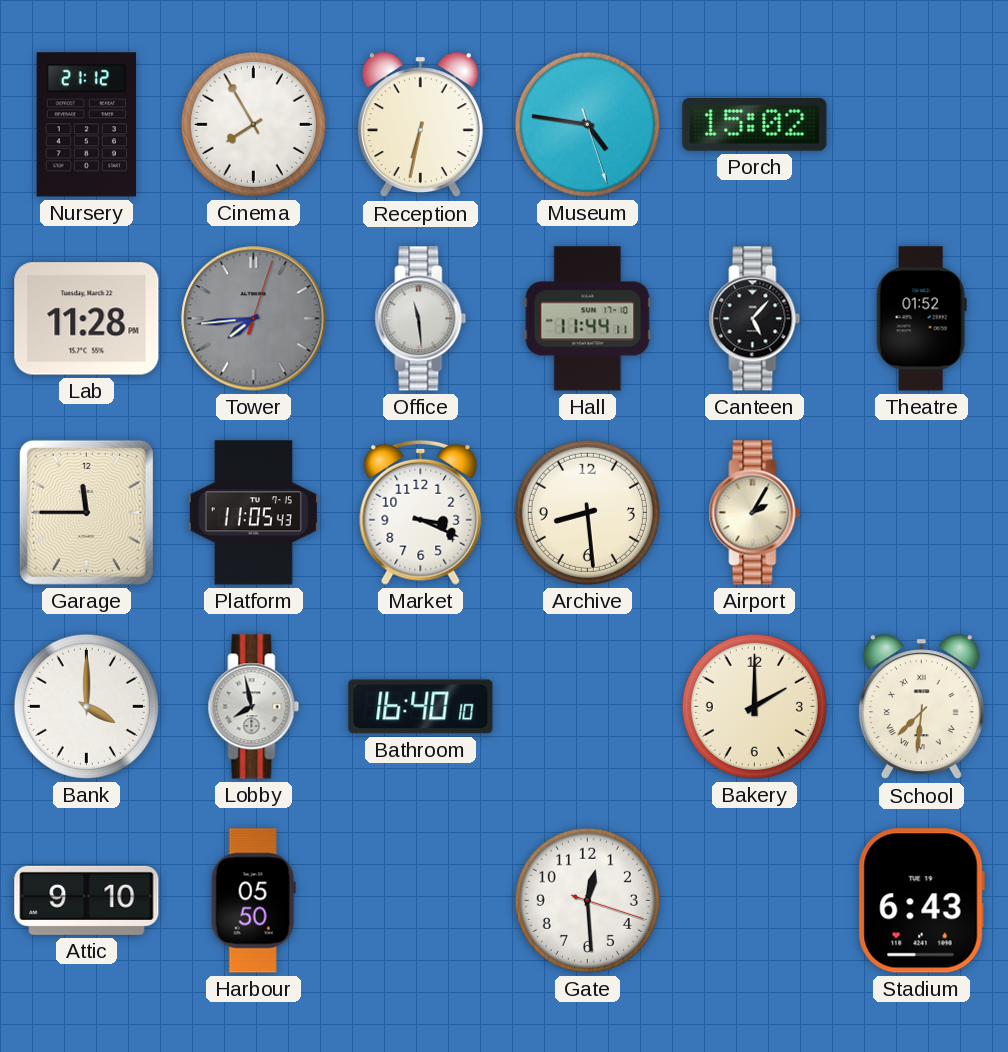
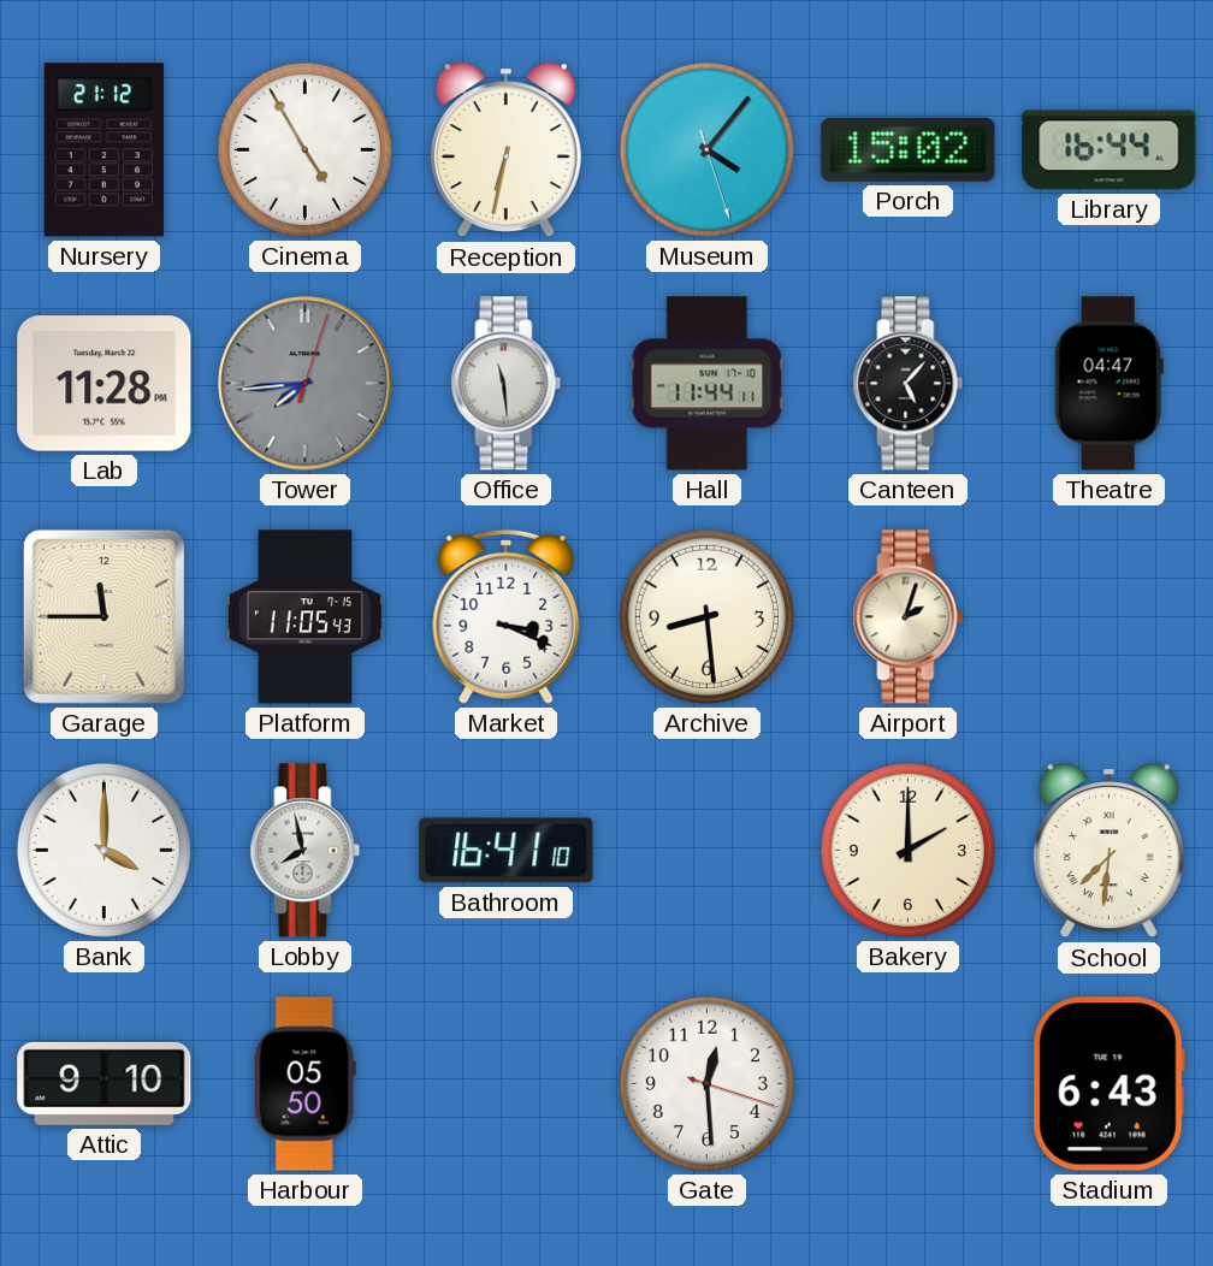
Cinema: 7:55 -> 4:55 (304, 149)
Museum: 4:46 -> 4:06 (706, 149)
Library: none -> 16:44 (1110, 150)
Theatre: 01:52 -> 04:47 (1108, 384)
Airport: 2:05 -> 2:03 (909, 617)
Bathroom: 16:40 -> 16:41 (507, 851)
